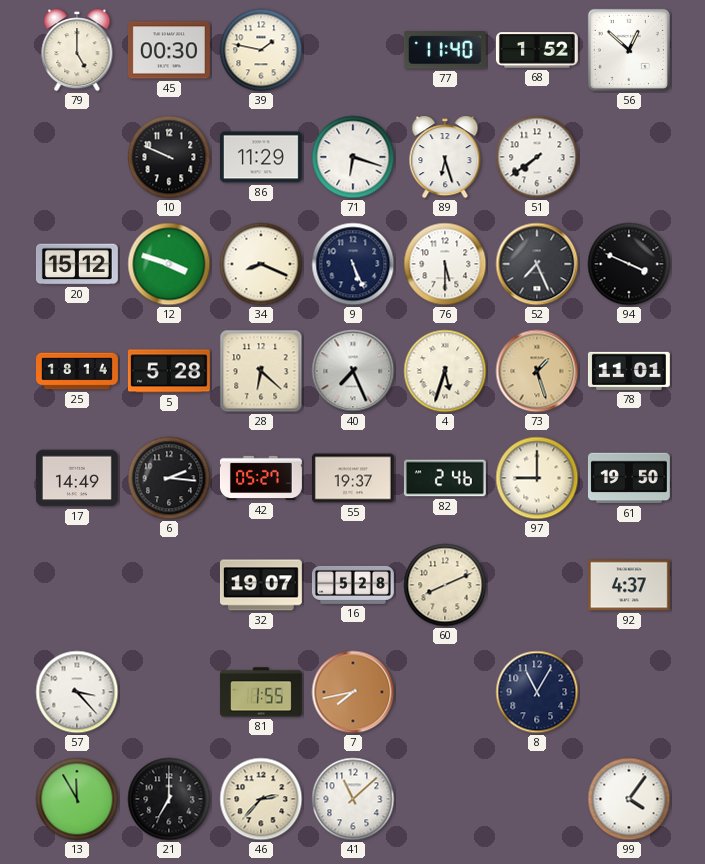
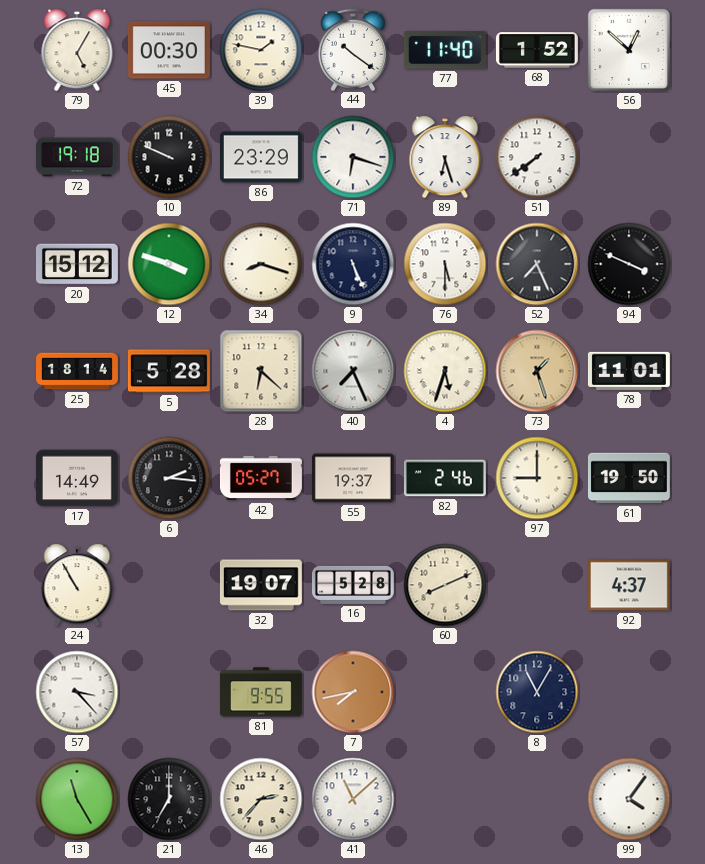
79: 5:00 -> 5:05 (77, 50)
44: none -> 10:21 (352, 49)
72: none -> 19:18 (77, 157)
86: 11:29 -> 23:29 (261, 157)
34: 8:19 -> 8:18 (261, 264)
24: none -> 10:55 (77, 585)
81: 1:55 -> 9:55 (261, 692)
13: 11:55 -> 11:25 (77, 799)
